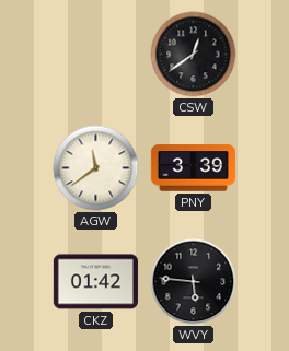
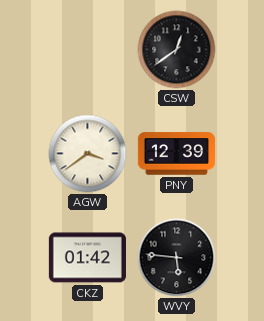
AGW: 11:39 -> 3:39 (88, 154)
PNY: 3:39 -> 12:39 (176, 154)
